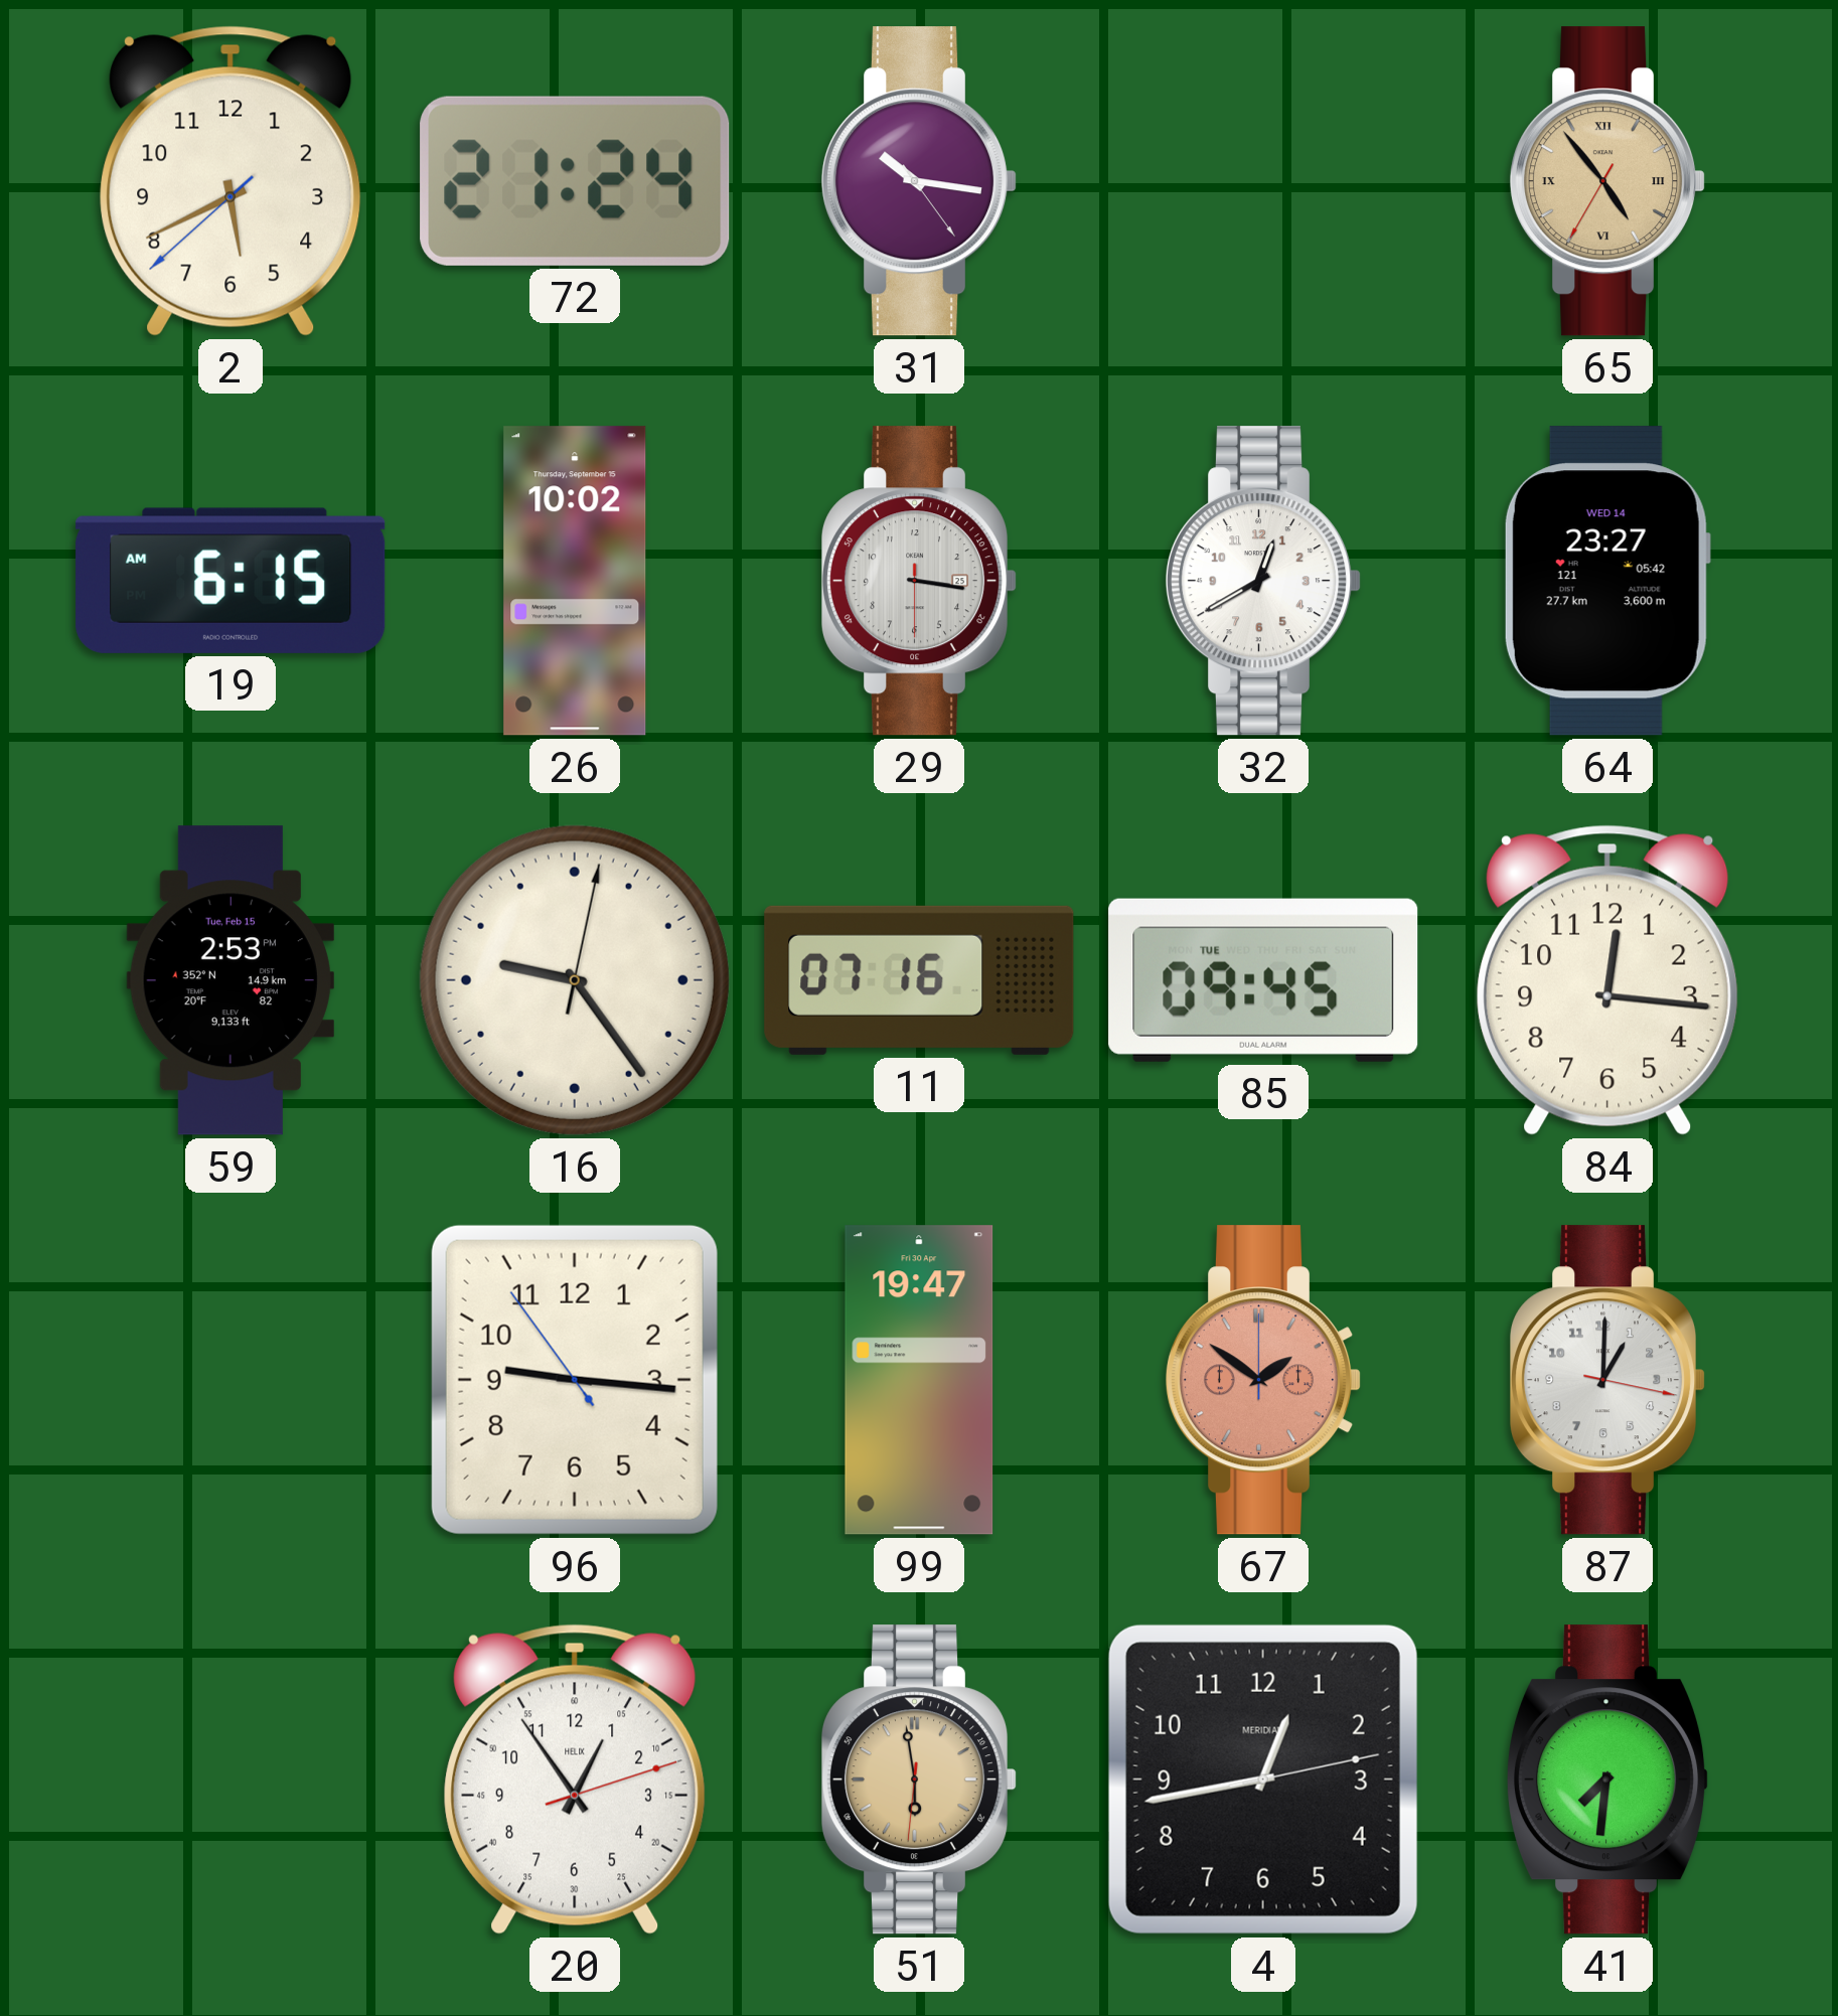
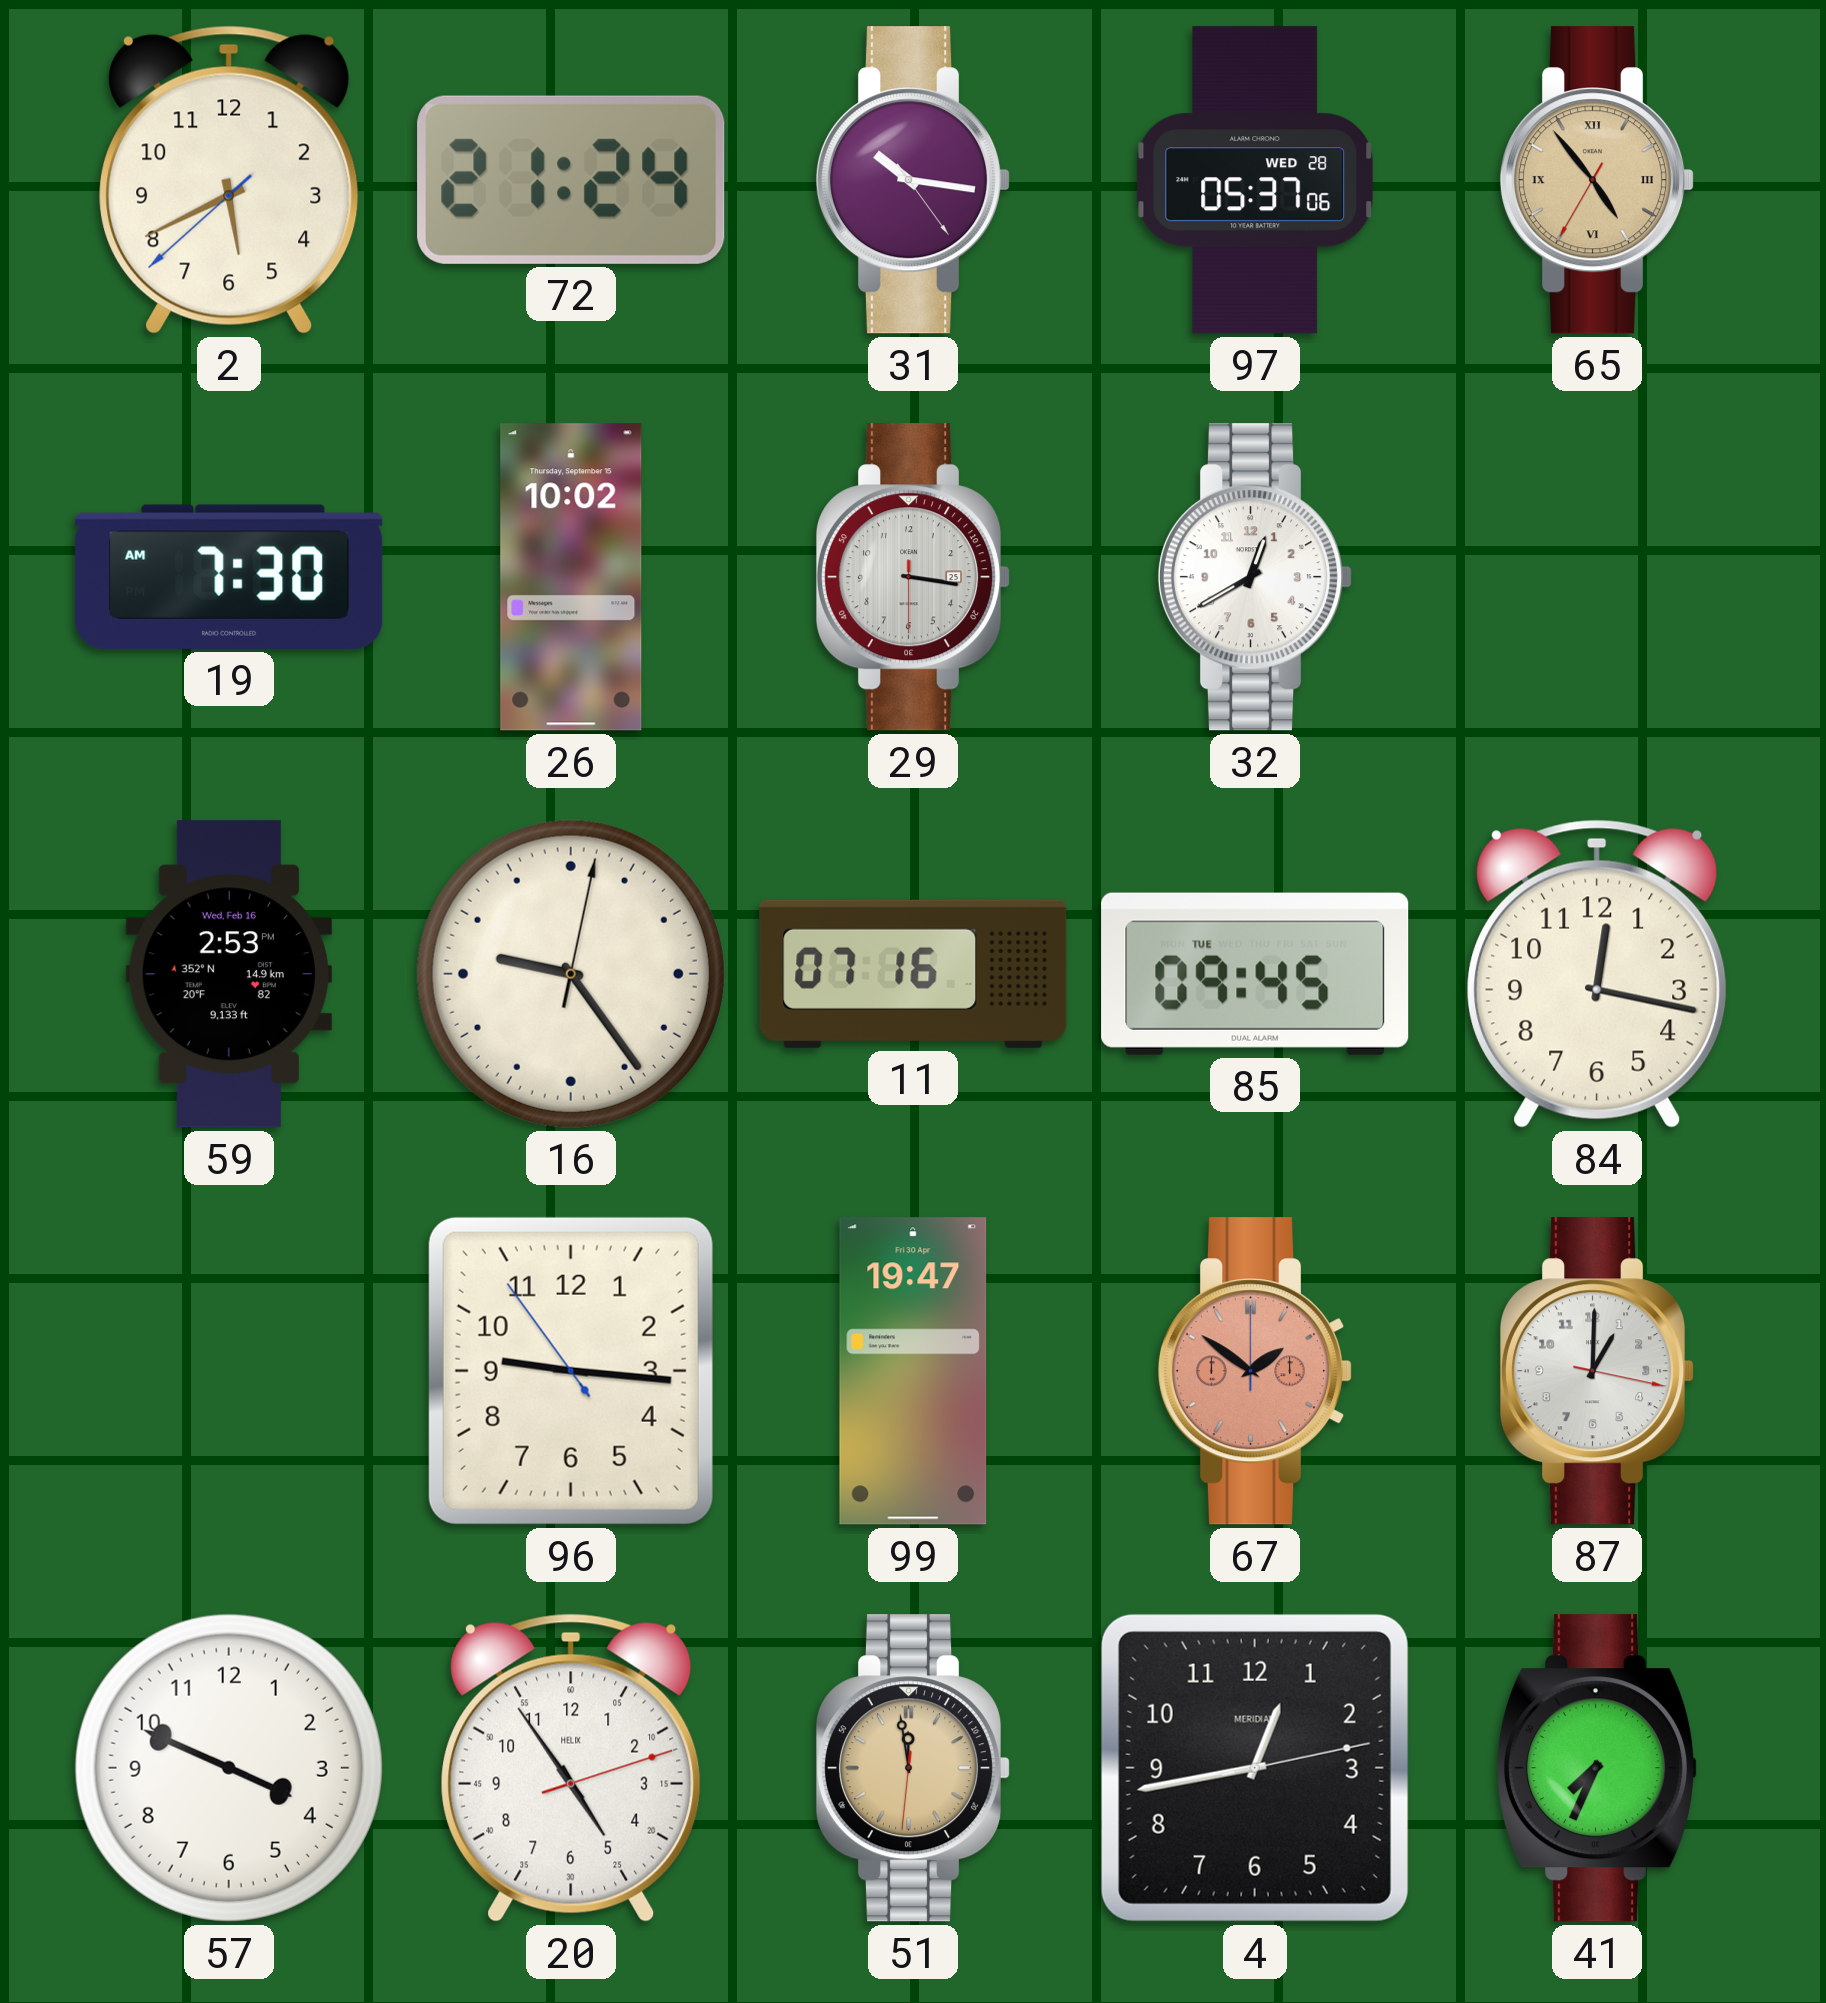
97: none -> 05:37 (1255, 180)
19: 6:15 -> 7:30 (229, 577)
64: 23:27 -> none (1607, 581)
59 date: Tue, Feb 15 -> Wed, Feb 16 (229, 974)
84: 12:16 -> 12:17 (1597, 974)
57: none -> 3:49 (229, 1768)
20: 12:54 -> 4:54 (571, 1768)
51: 5:58 -> 11:58 (913, 1768)
41: 7:31 -> 7:34 (1597, 1768)
